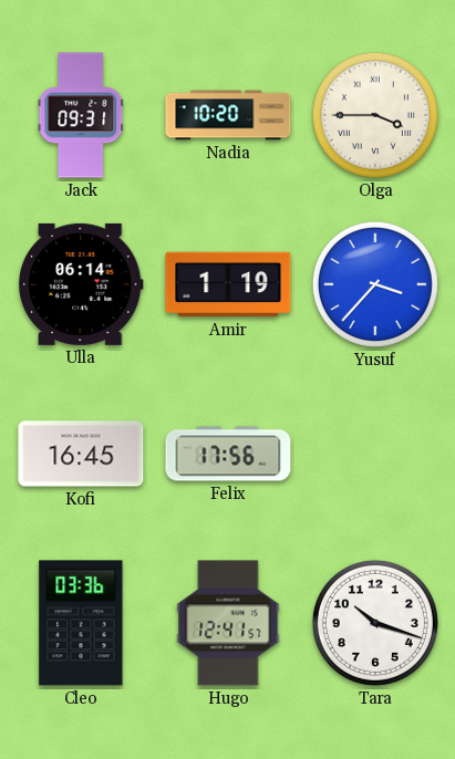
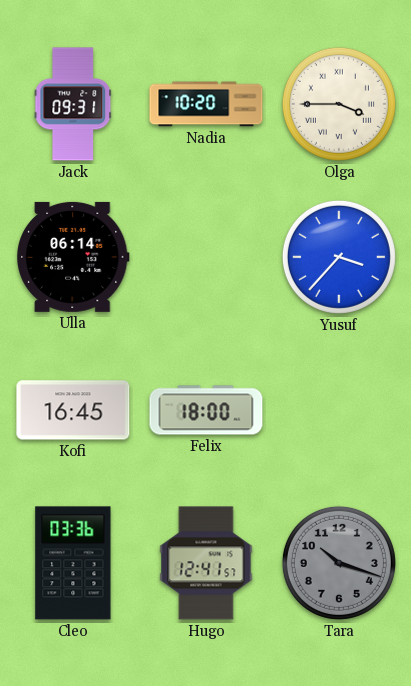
Amir: 1:19 -> none (228, 284)
Felix: 17:56 -> 18:00 (206, 410)
Tara dial: white -> grey (339, 563)
